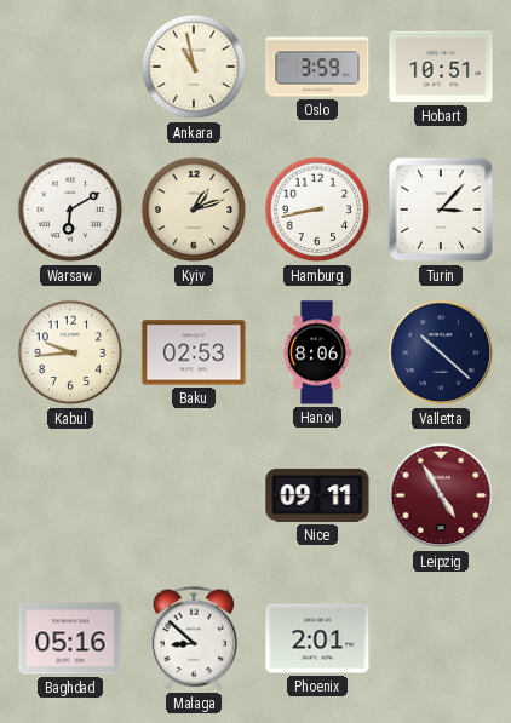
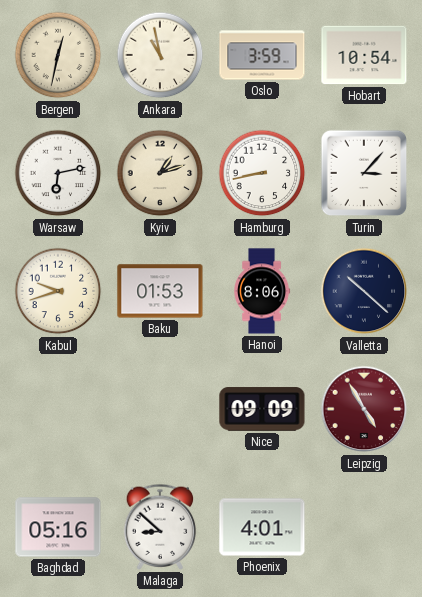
Bergen: none -> 12:32 (58, 55)
Hobart: 10:51 -> 10:54 (364, 55)
Warsaw: 6:10 -> 6:13 (58, 173)
Kabul: 9:44 -> 9:42 (58, 291)
Baku: 02:53 -> 01:53 (160, 291)
Nice: 09:11 -> 09:09 (262, 409)
Phoenix: 2:01 -> 4:01 (262, 527)
